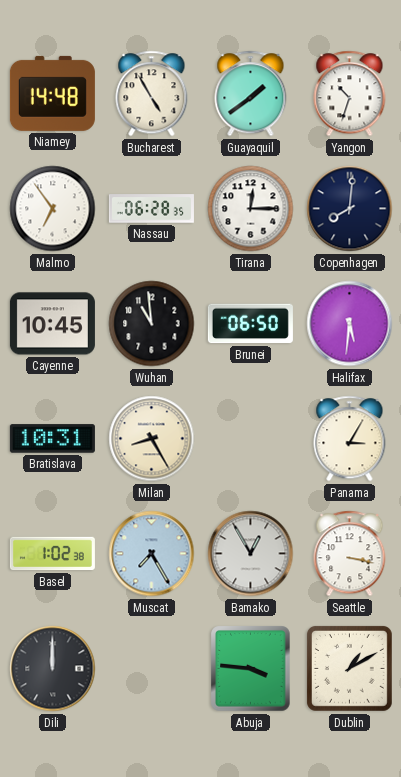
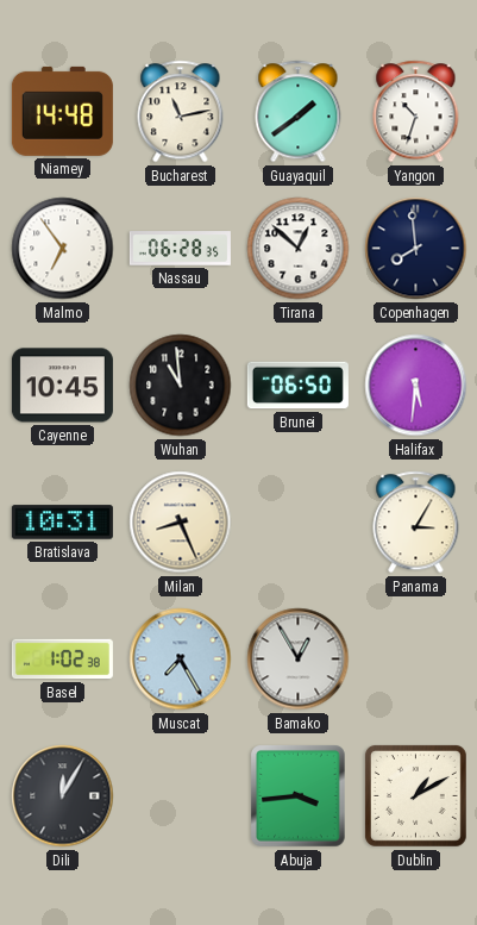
Bucharest: 4:55 -> 11:13 (181, 112)
Tirana: 12:15 -> 12:52 (299, 249)
Copenhagen: 8:01 -> 7:59 (416, 249)
Milan: 8:25 -> 8:26 (181, 523)
Seattle: 3:17 -> none (350, 554)
Dili: 12:00 -> 12:05 (63, 796)
Abuja: 3:46 -> 3:44 (299, 796)
